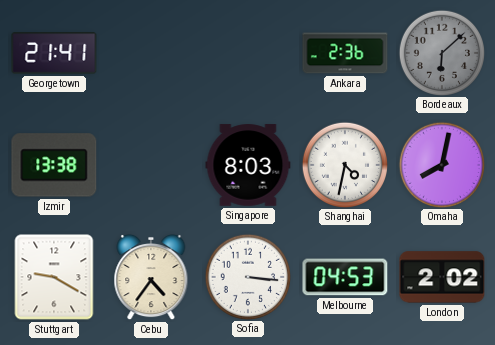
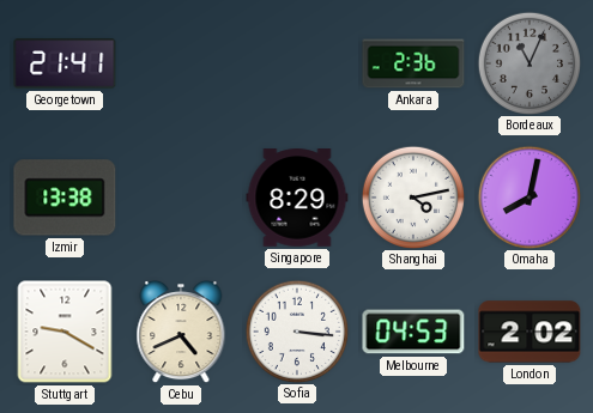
Bordeaux: 6:08 -> 11:04 (528, 62)
Singapore: 8:03 -> 8:29 (297, 198)
Shanghai: 4:32 -> 4:13 (412, 196)
Cebu: 4:36 -> 4:41 (181, 332)
